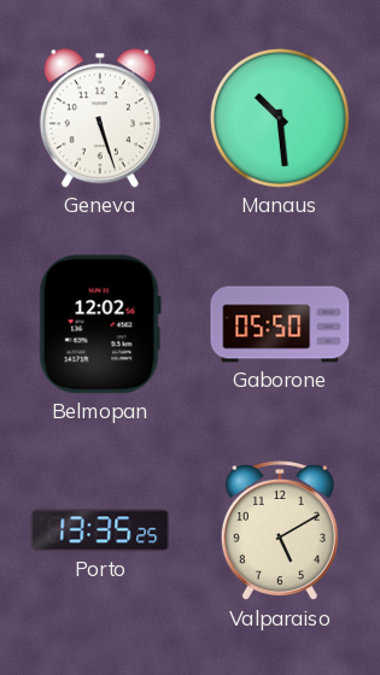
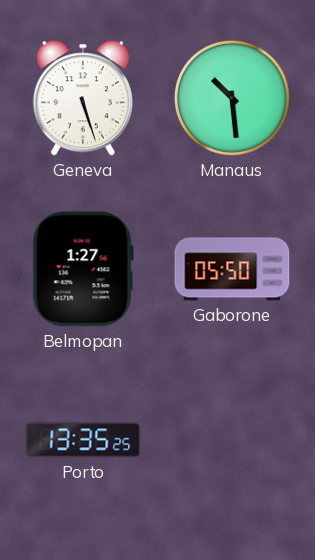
Belmopan: 12:02 -> 1:27 (83, 269)
Valparaiso: 5:10 -> none (280, 530)
